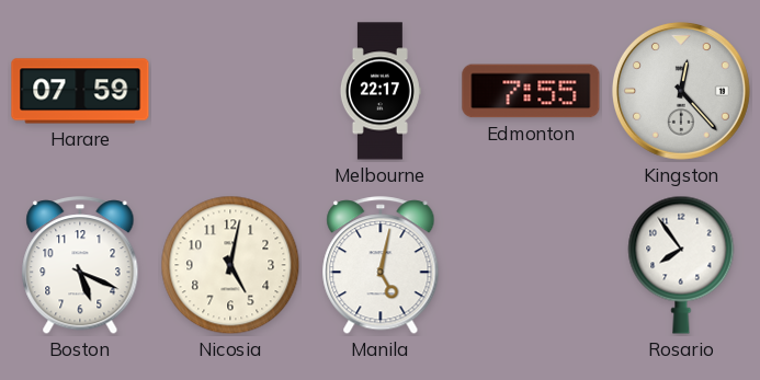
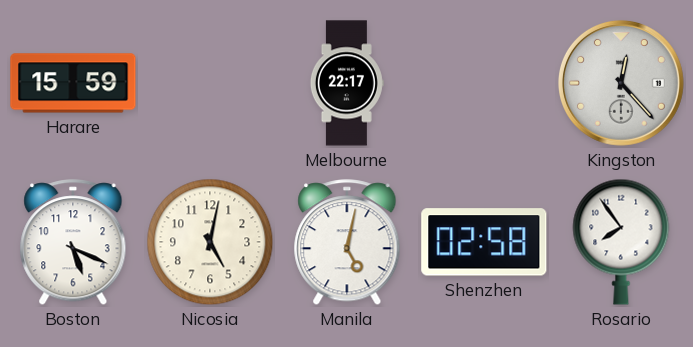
Harare: 07:59 -> 15:59 (73, 83)
Edmonton: 7:55 -> none (531, 91)
Shenzhen: none -> 02:58 (484, 242)
